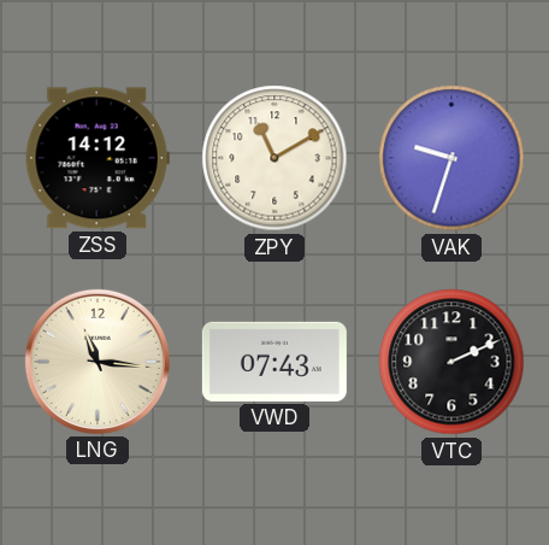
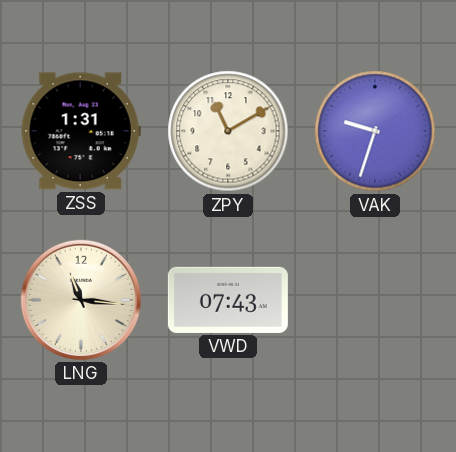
ZSS: 14:12 -> 1:31 (81, 131)
VTC: 2:11 -> none (451, 362)
